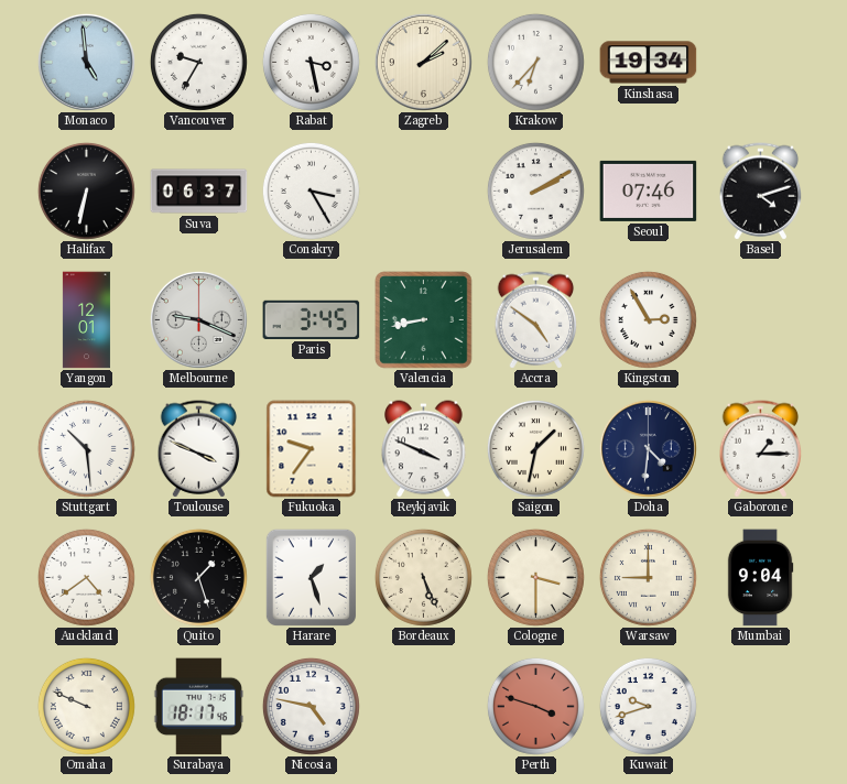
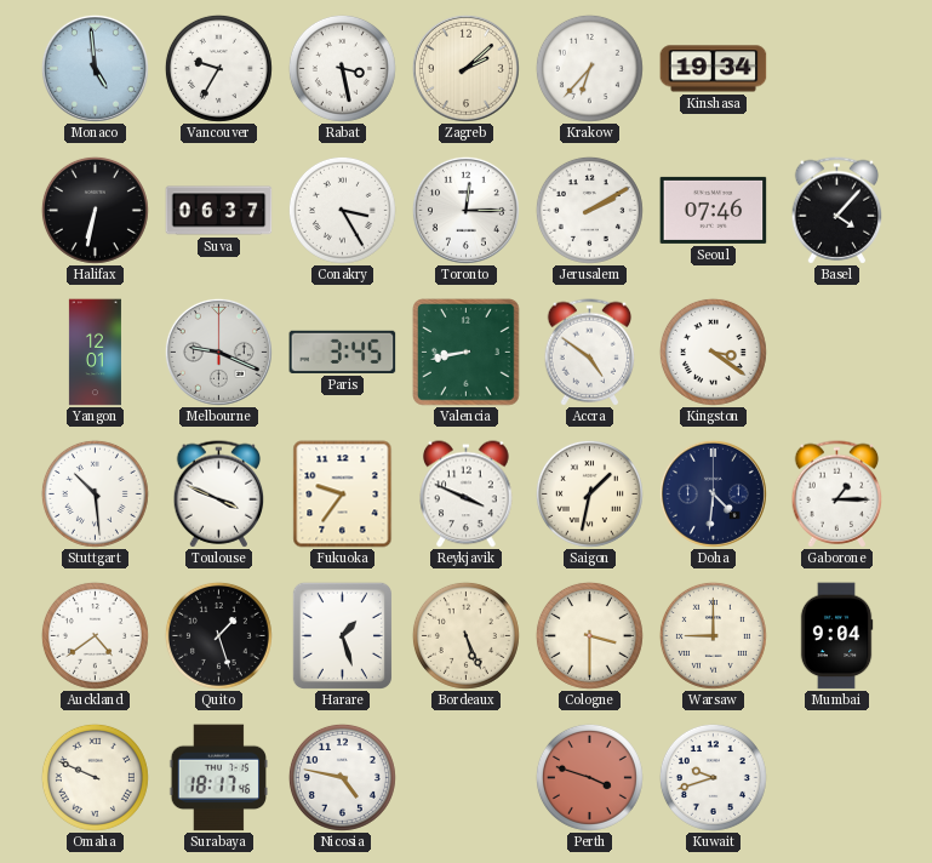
Toronto: none -> 12:15 (465, 210)
Basel: 4:12 -> 4:07 (837, 211)
Kingston: 2:55 -> 3:21 (713, 352)
